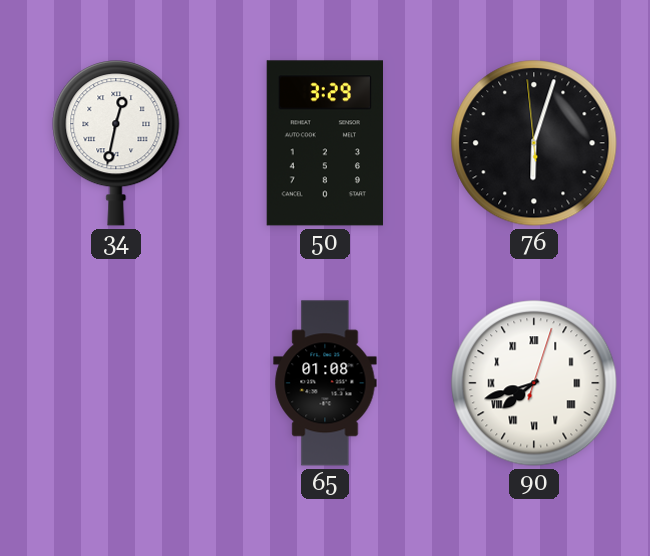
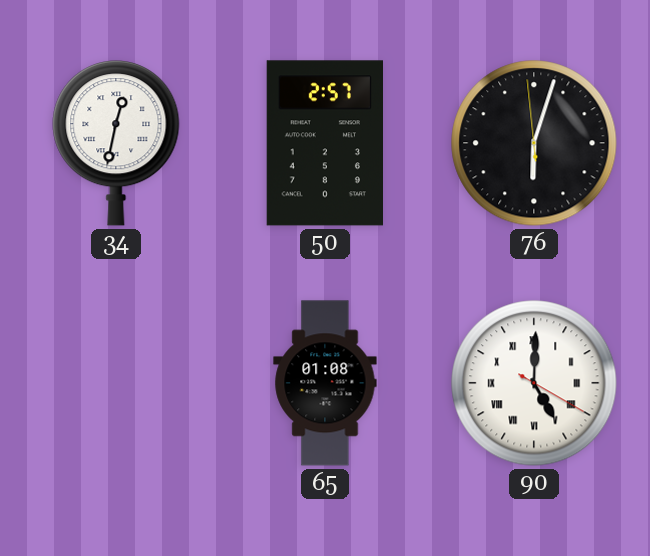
50: 3:29 -> 2:57 (324, 143)
90: 7:42 -> 5:00 (534, 383)
